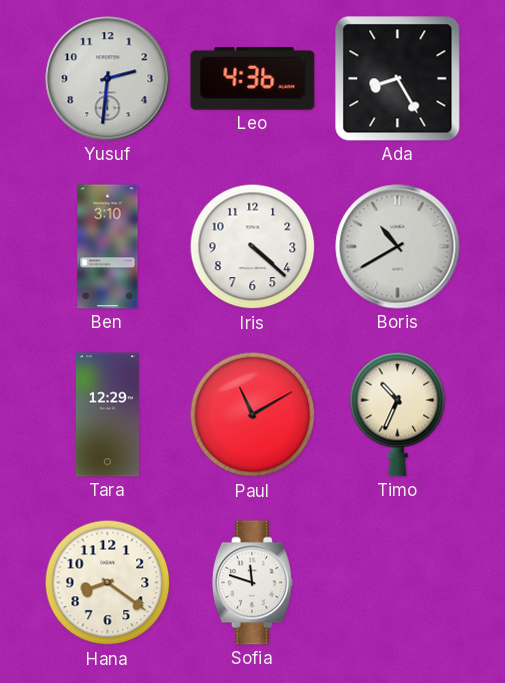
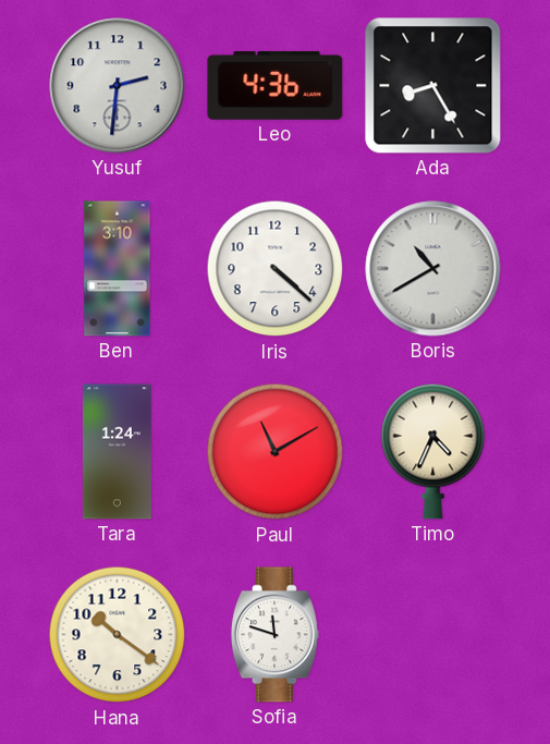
Tara: 12:29 -> 1:24 (117, 452)
Timo: 10:34 -> 4:34 (433, 451)
Hana: 8:21 -> 10:21 (118, 635)
